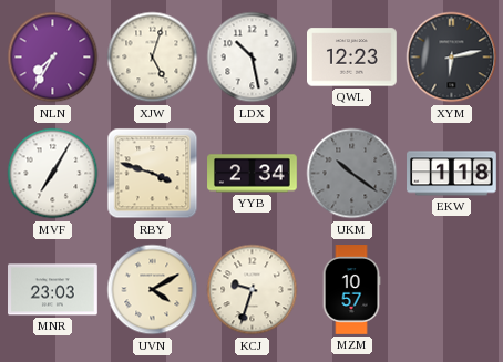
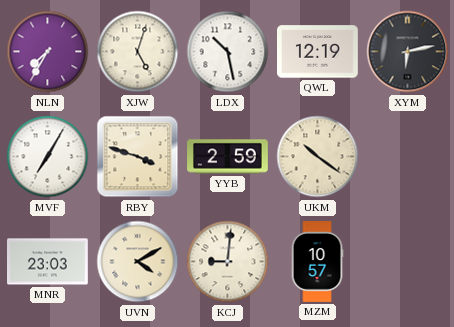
QWL: 12:23 -> 12:19 (318, 52)
YYB: 2:34 -> 2:59 (228, 157)
UKM dial: grey -> cream (318, 157)
EKW: 1:18 -> none (452, 174)
KCJ: 9:33 -> 9:01 (228, 262)
